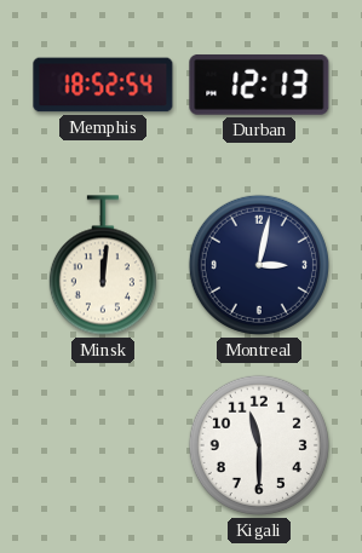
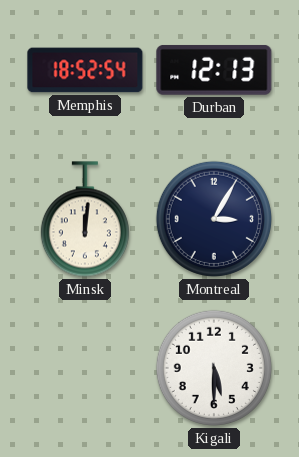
Montreal: 3:02 -> 3:05 (214, 219)
Kigali: 11:30 -> 5:30 (214, 368)
